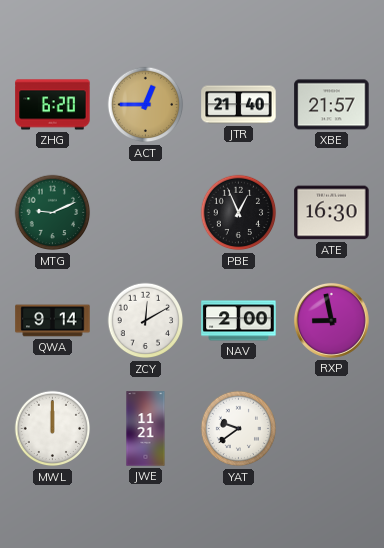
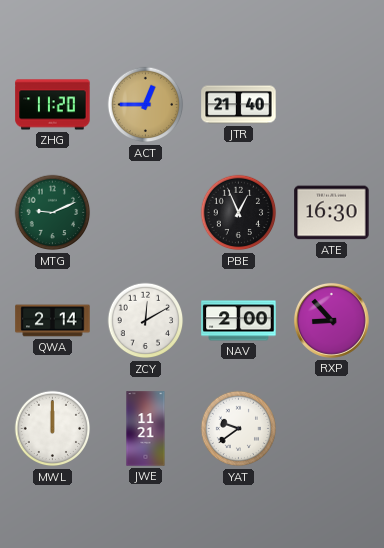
ZHG: 6:20 -> 11:20 (53, 105)
XBE: 21:57 -> none (332, 105)
QWA: 9:14 -> 2:14 (53, 321)
RXP: 8:58 -> 8:53 (331, 320)
